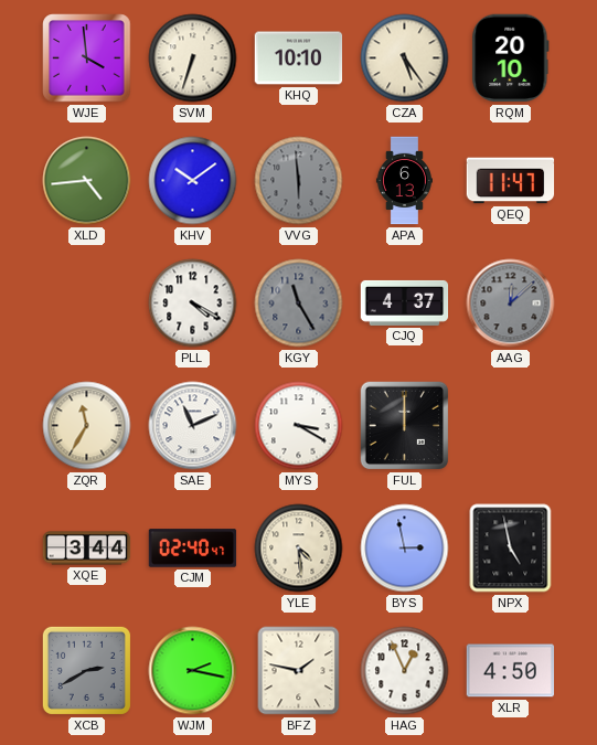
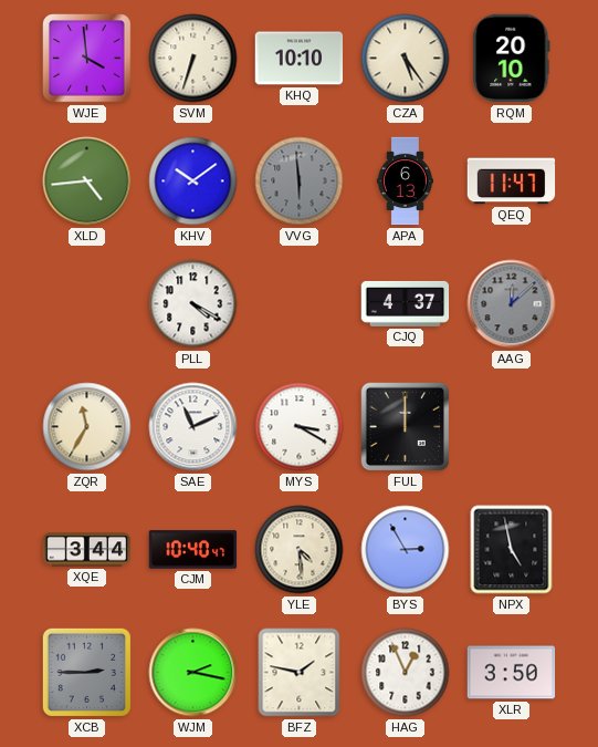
KGY: 11:25 -> none (299, 304)
CJM: 02:40 -> 10:40 (193, 550)
BYS: 2:58 -> 2:55 (406, 550)
XCB: 2:40 -> 2:45 (86, 672)
XLR: 4:50 -> 3:50 (512, 673)
